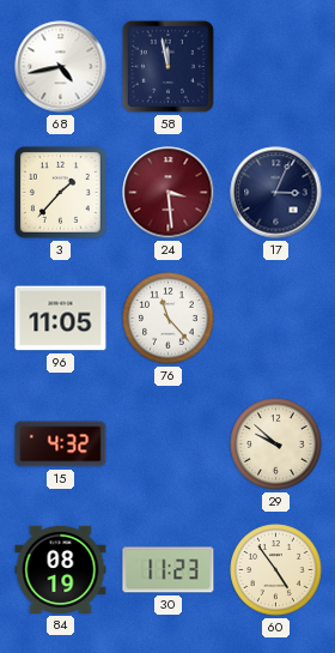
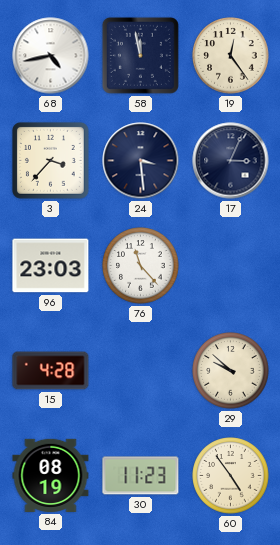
19: none -> 12:24 (231, 56)
3: 1:37 -> 3:37 (50, 160)
24 dial: burgundy -> navy (141, 161)
96: 11:05 -> 23:03 (51, 266)
15: 4:32 -> 4:28 (51, 371)
